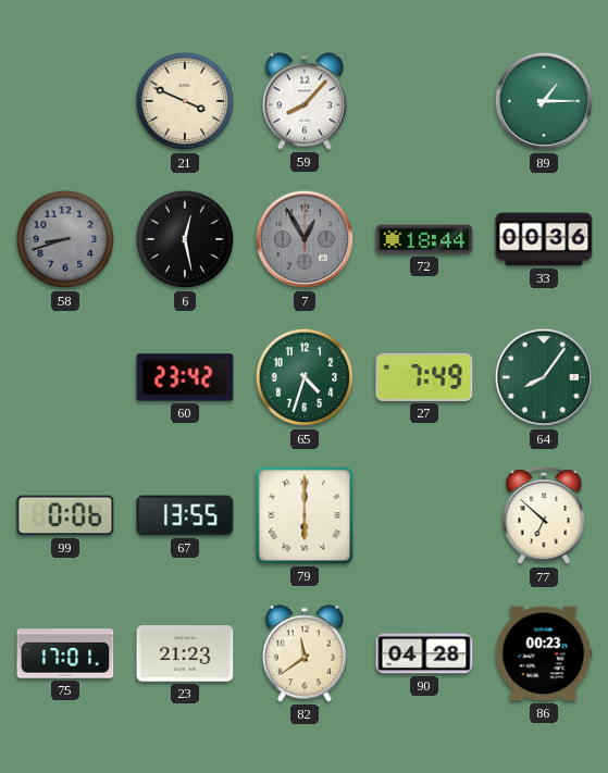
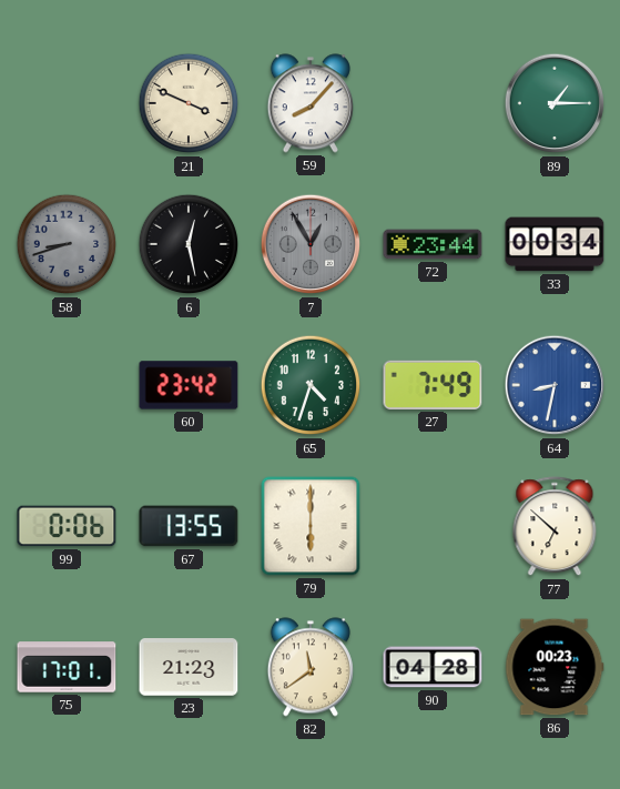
72: 18:44 -> 23:44 (433, 244)
33: 00:36 -> 00:34 (555, 244)
64: 8:06 -> 8:32 (555, 385)
64 dial: green -> blue (555, 385)
